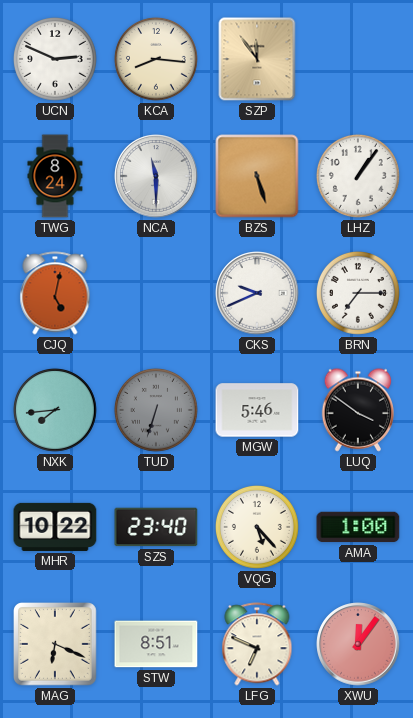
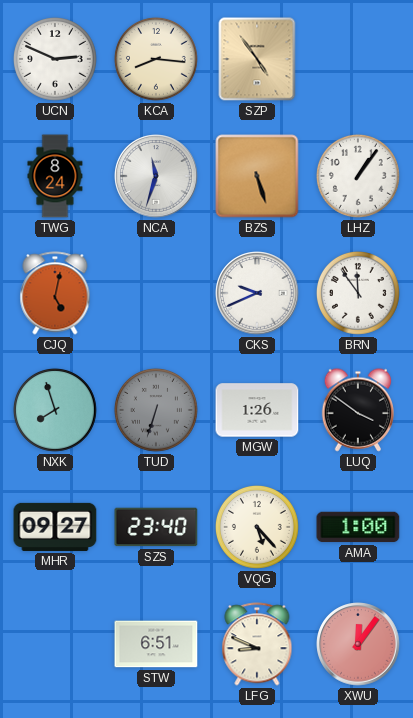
SZP: 11:54 -> 4:54 (257, 59)
NCA: 11:30 -> 11:33 (156, 176)
BRN: 7:15 -> 11:54 (358, 293)
NXK: 7:44 -> 7:57 (55, 410)
MGW: 5:46 -> 1:26 (257, 410)
MHR: 10:22 -> 09:27 (55, 527)
MAG: 6:19 -> none (56, 645)
STW: 8:51 -> 6:51 (156, 644)
LFG: 6:49 -> 8:49 (257, 644)
